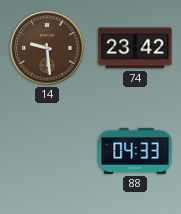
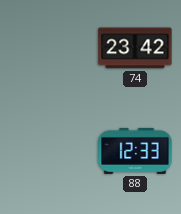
14: 9:29 -> none (47, 48)
88: 04:33 -> 12:33 (135, 151)
